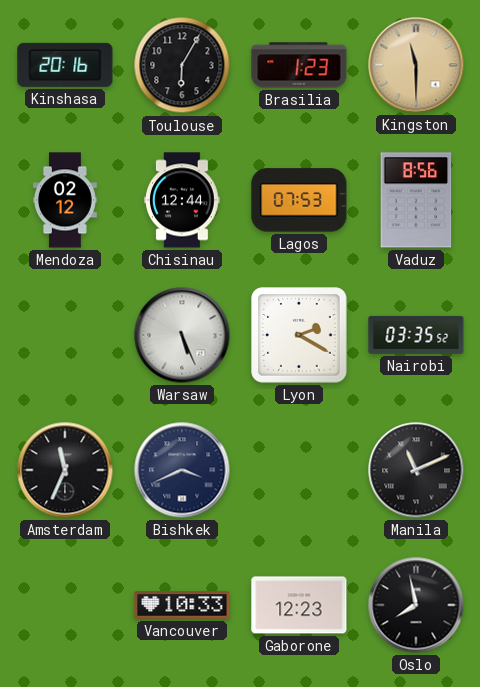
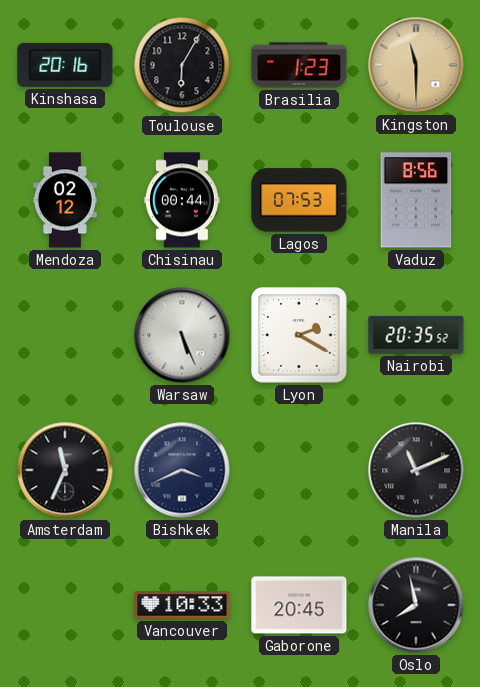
Chisinau: 12:44 -> 00:44 (183, 200)
Nairobi: 03:35 -> 20:35 (416, 335)
Gaborone: 12:23 -> 20:45 (299, 605)
